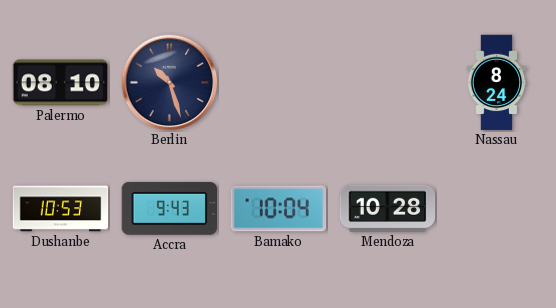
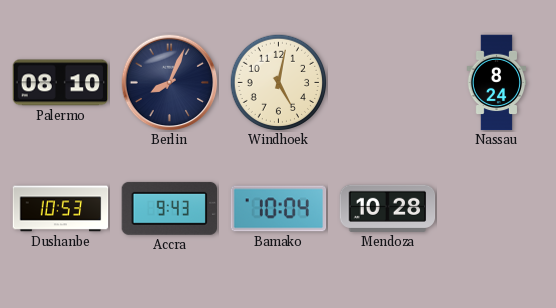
Berlin: 10:27 -> 8:04 (170, 83)
Windhoek: none -> 5:02 (278, 82)
